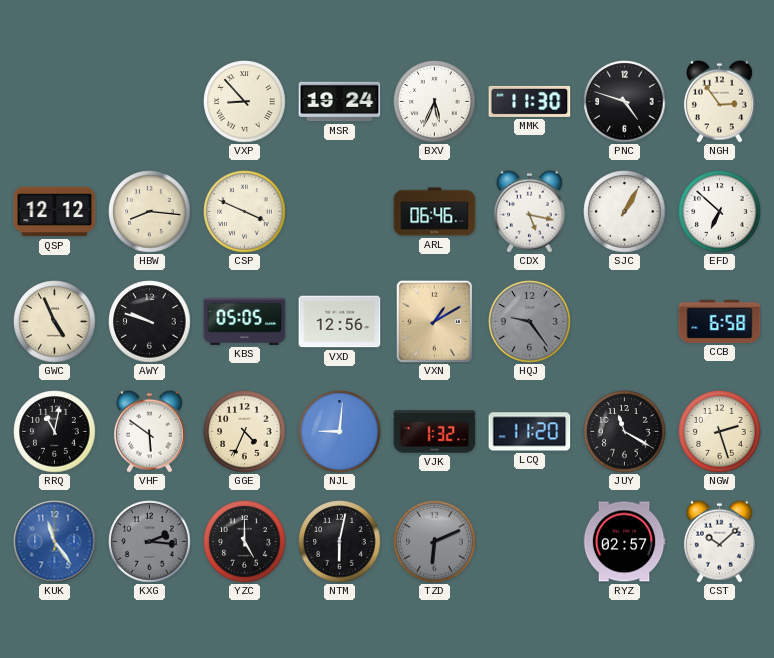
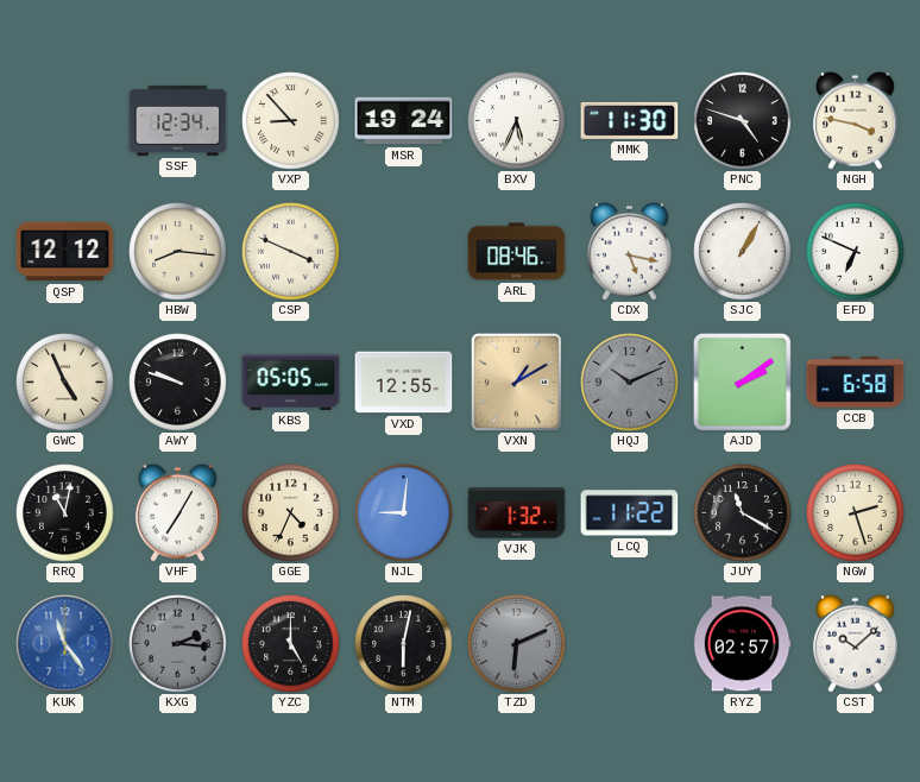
SSF: none -> 12:34 (178, 120)
NGH: 2:54 -> 3:47 (855, 120)
ARL: 06:46 -> 08:46 (517, 252)
EFD: 6:52 -> 6:49 (856, 252)
VXD: 12:56 -> 12:55 (404, 383)
HQJ: 9:24 -> 10:11 (630, 383)
AJD: none -> 2:09 (742, 381)
VHF: 5:51 -> 7:05 (177, 512)
LCQ: 11:20 -> 11:22 (630, 513)
